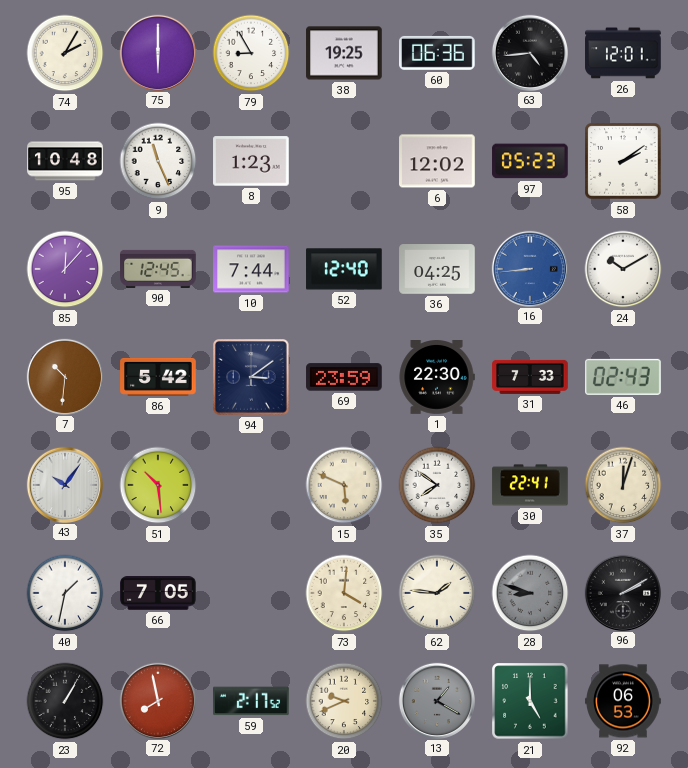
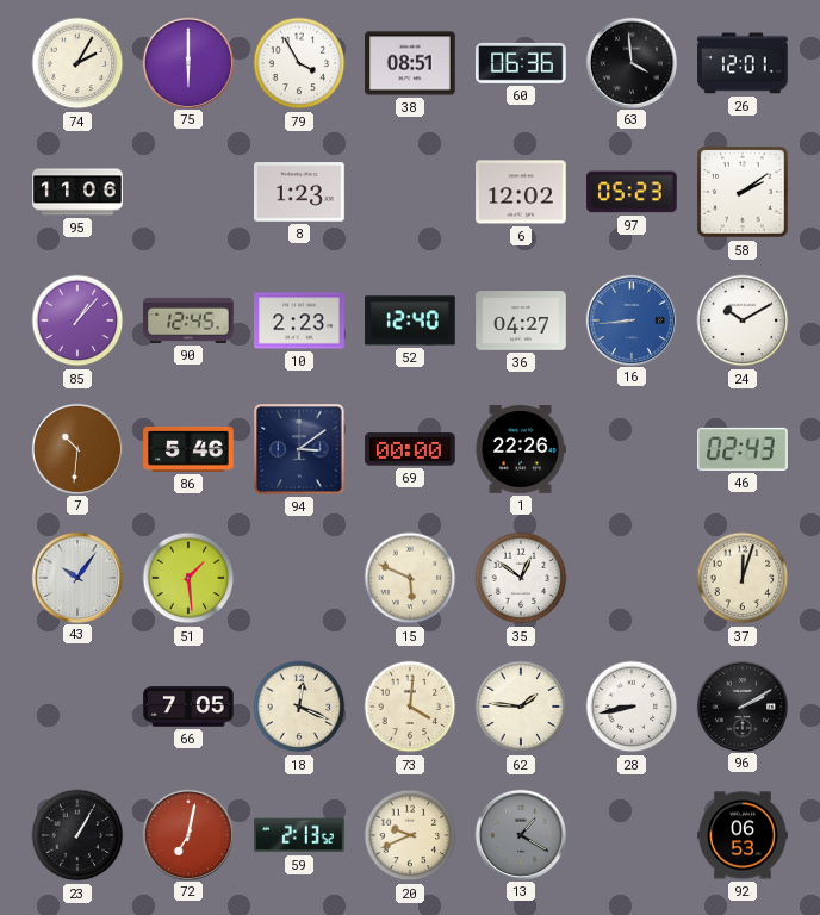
79: 8:55 -> 3:55 (299, 63)
38: 19:25 -> 08:51 (410, 63)
63: 4:44 -> 3:59 (630, 62)
95: 10:48 -> 11:06 (77, 192)
9: 11:26 -> none (158, 161)
85: 12:07 -> 1:07 (77, 320)
10: 7:44 -> 2:23 (299, 320)
36: 04:25 -> 04:27 (521, 320)
86: 5:42 -> 5:46 (188, 449)
69: 23:59 -> 00:00 (410, 449)
1: 22:30 -> 22:26 (521, 450)
31: 7:33 -> none (530, 377)
51: 10:29 -> 1:29 (188, 578)
35: 7:51 -> 12:51 (521, 578)
30: 22:41 -> none (530, 485)
40: 1:32 -> none (65, 593)
18: none -> 12:19 (299, 707)
28: 8:48 -> 8:43 (632, 707)
28 dial: grey -> white (632, 707)
72: 7:58 -> 7:02 (187, 834)
59: 2:17 -> 2:13 (300, 835)
21: 5:00 -> none (530, 701)
